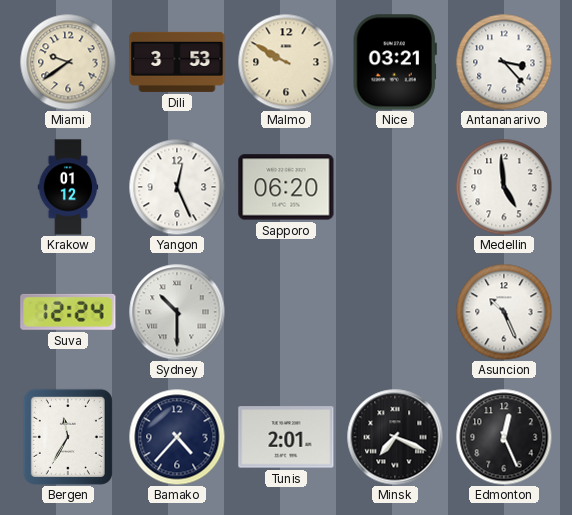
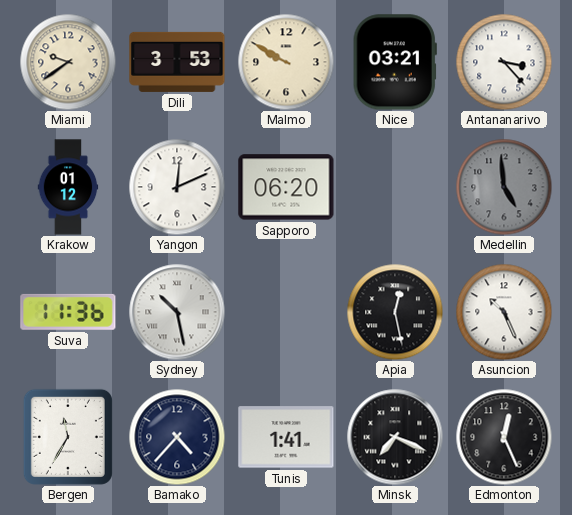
Yangon: 12:26 -> 12:11 (177, 187)
Medellin dial: white -> grey (504, 187)
Suva: 12:24 -> 11:36 (68, 312)
Sydney: 10:30 -> 10:28 (177, 312)
Apia: none -> 12:28 (395, 312)
Tunis: 2:01 -> 1:41 (286, 437)
